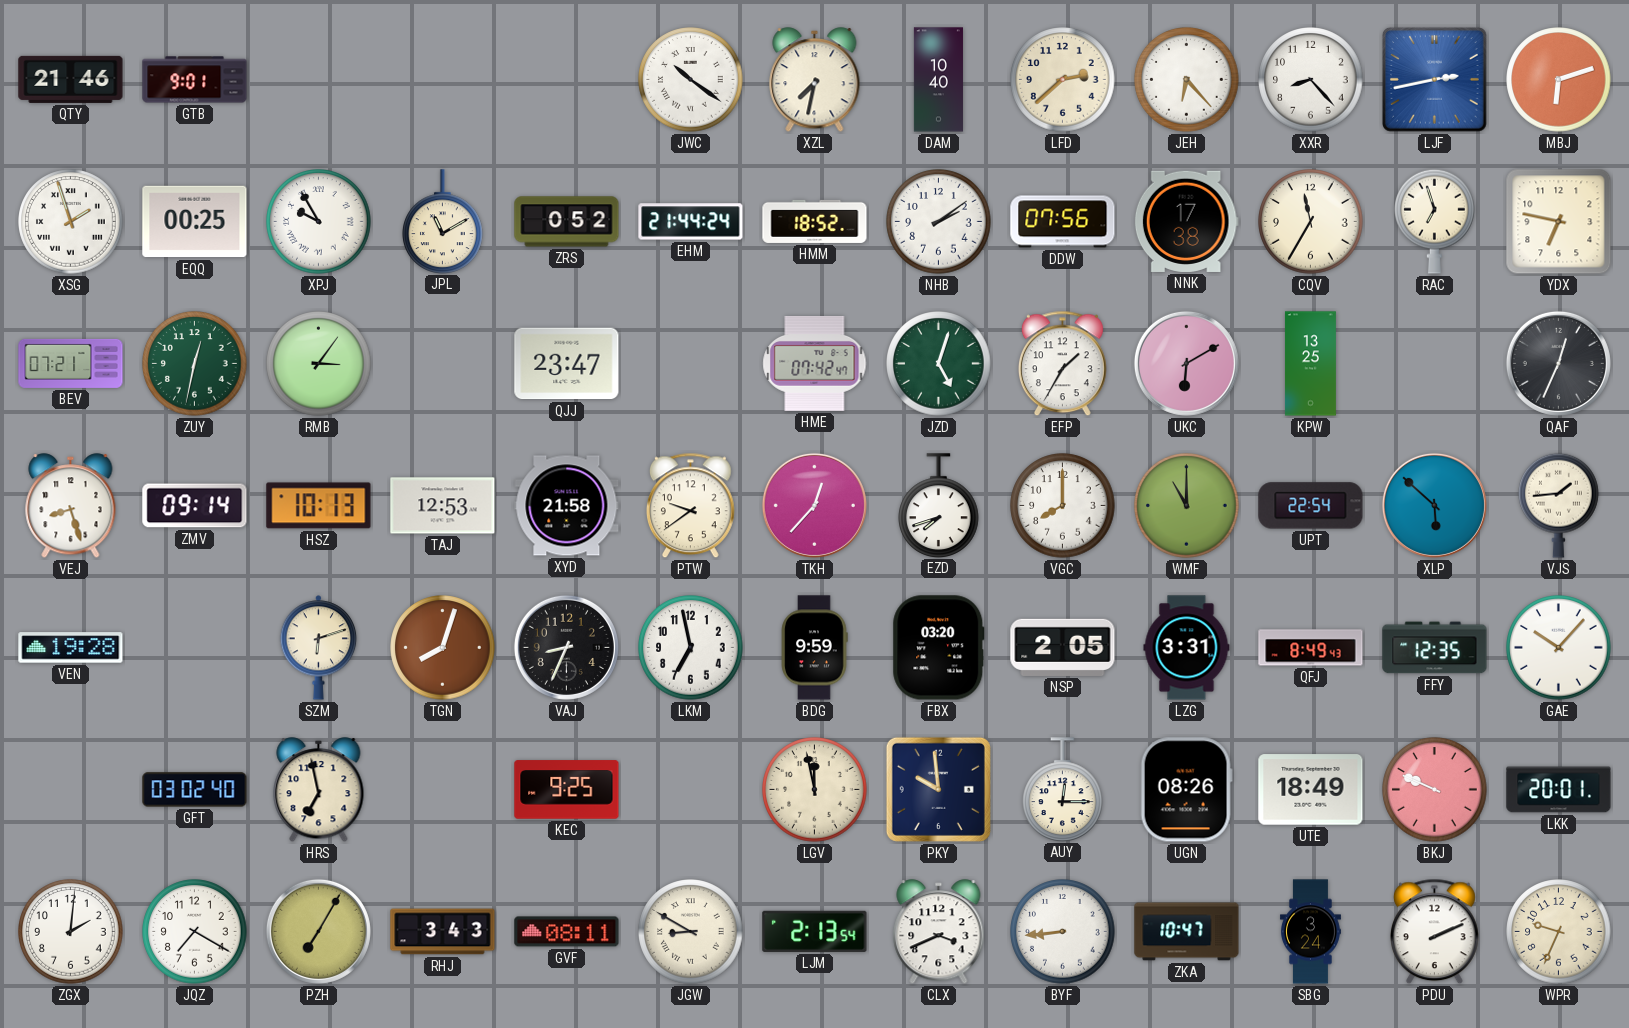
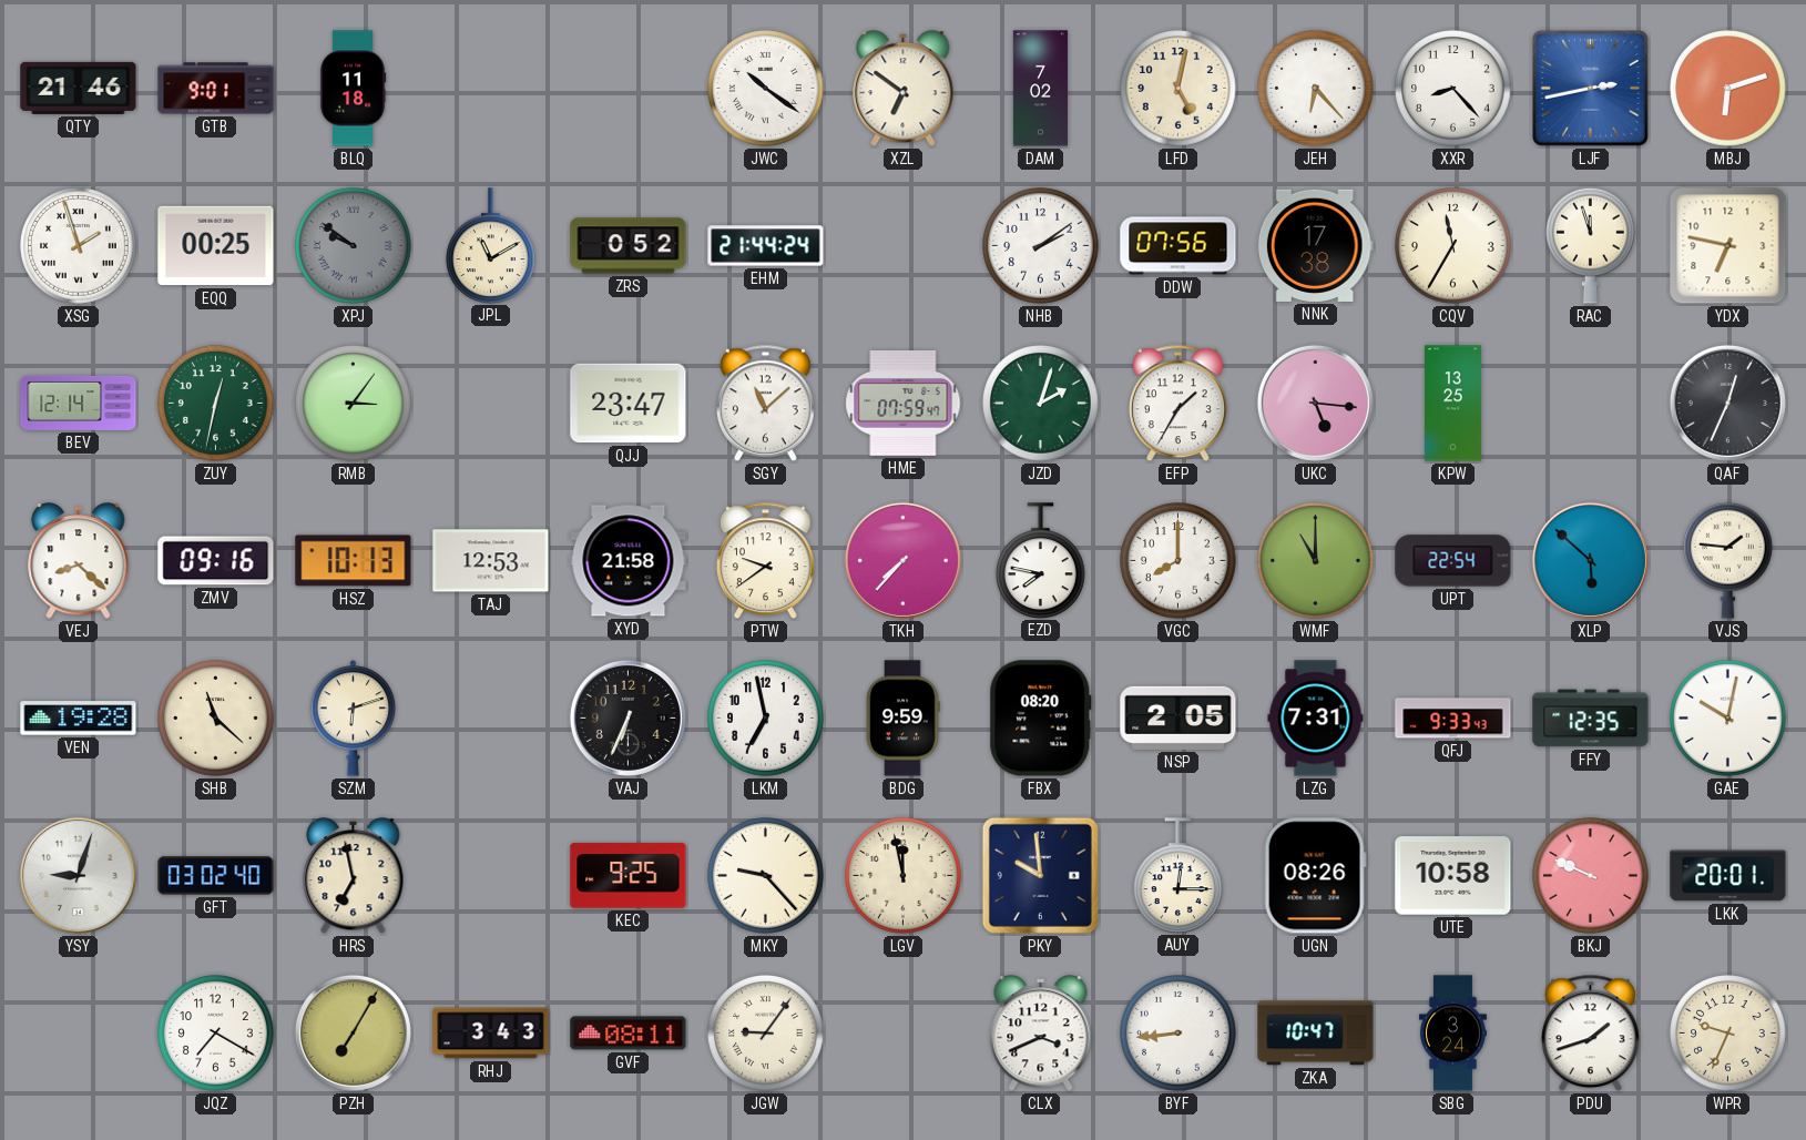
BLQ: none -> 11:18 (353, 89)
XZL: 7:32 -> 6:51 (904, 89)
DAM: 10:40 -> 7:02 (1040, 89)
LFD: 2:38 -> 5:02 (1179, 89)
XPJ: 9:55 -> 9:51 (354, 246)
XPJ dial: white -> grey (354, 246)
HMM: 18:52 -> none (815, 221)
RAC: 6:57 -> 11:57 (1591, 245)
BEV: 07:21 -> 12:14 (79, 403)
SGY: none -> 11:08 (765, 404)
HME: 07:42 -> 07:59 (904, 404)
JZD: 5:03 -> 2:03 (1041, 404)
UKC: 6:10 -> 5:16 (1315, 403)
VEJ: 8:27 -> 8:22 (79, 561)
ZMV: 09:14 -> 09:16 (216, 561)
TKH: 12:37 -> 7:37 (902, 560)
EZD: 7:42 -> 7:47 (1041, 560)
VJS: 1:44 -> 1:46 (1728, 560)
SHB: none -> 11:22 (216, 719)
TGN: 8:03 -> none (443, 648)
VAJ: 8:34 -> 6:34 (627, 717)
FBX: 03:20 -> 08:20 (1041, 719)
LZG: 3:31 -> 7:31 (1316, 719)
QFJ: 8:49 -> 9:33 (1453, 719)
GAE: 10:07 -> 10:02 (1728, 719)
YSY: none -> 9:03 (78, 875)
MKY: none -> 9:23 (766, 876)
UTE: 18:49 -> 10:58 (1453, 876)
ZGX: 2:01 -> none (71, 932)
JGW: 8:50 -> 9:06 (766, 1034)
LJM: 2:13 -> none (815, 931)
PDU: 2:11 -> 1:42 (1590, 1034)
